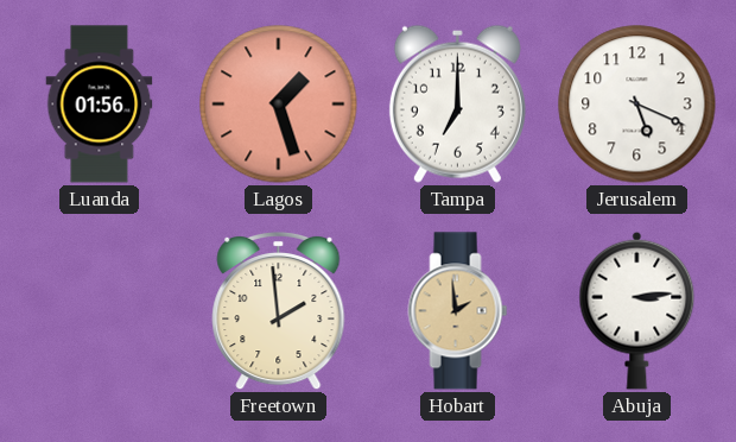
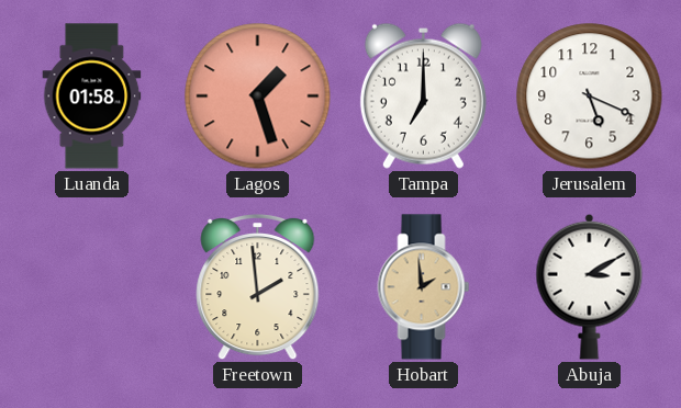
Luanda: 01:56 -> 01:58 (92, 97)
Abuja: 3:14 -> 3:10 (590, 286)
